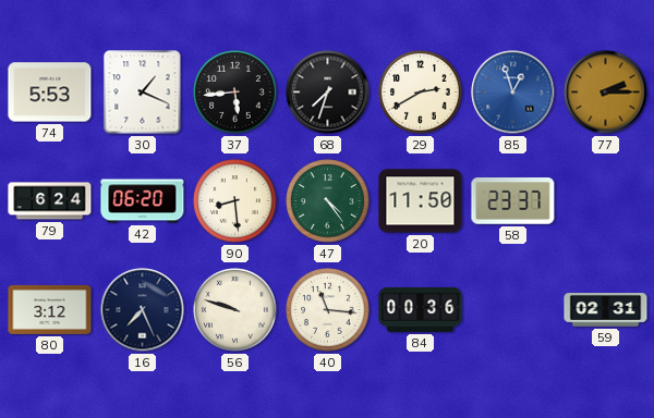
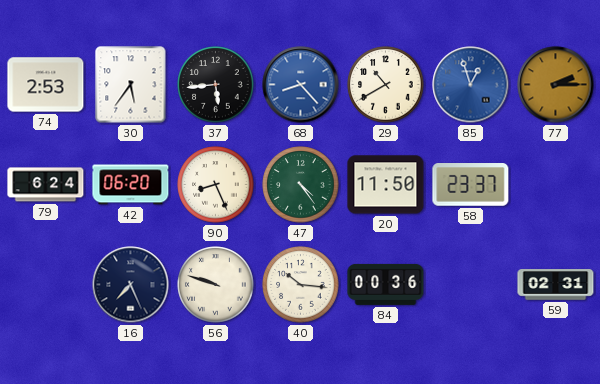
74: 5:53 -> 2:53 (46, 85)
30: 1:19 -> 5:36 (131, 85)
68: 7:33 -> 8:23 (301, 85)
68 dial: black -> blue (301, 85)
29: 2:40 -> 10:40 (386, 85)
90: 8:29 -> 8:26 (216, 185)
80: 3:12 -> none (50, 309)
40: 11:16 -> 10:16 (301, 285)
